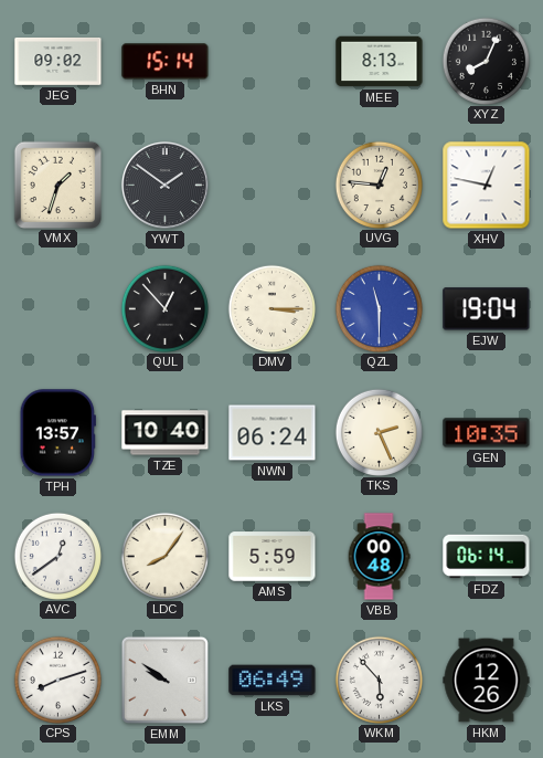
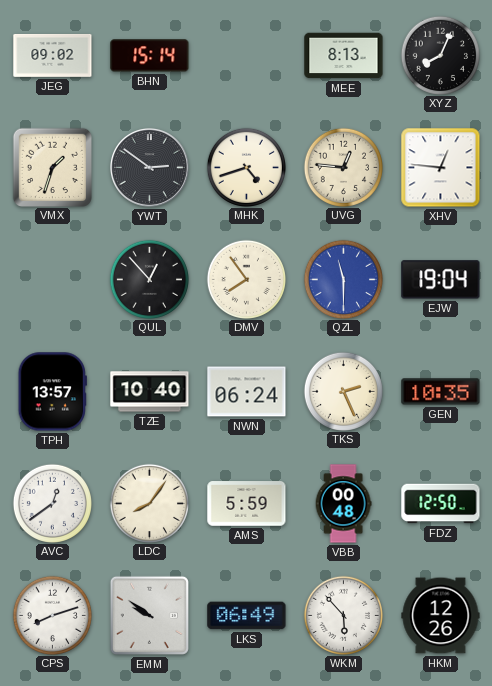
YWT: 1:51 -> 2:51 (149, 167)
MHK: none -> 4:42 (246, 167)
XHV: 12:47 -> 12:46 (441, 168)
DMV: 3:15 -> 7:54 (246, 279)
FDZ: 06:14 -> 12:50 (441, 504)
